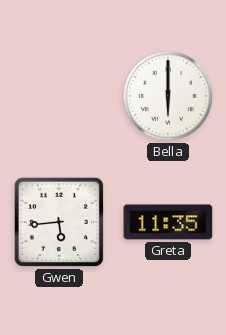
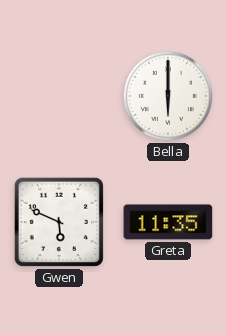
Gwen: 5:44 -> 5:49 (59, 222)
